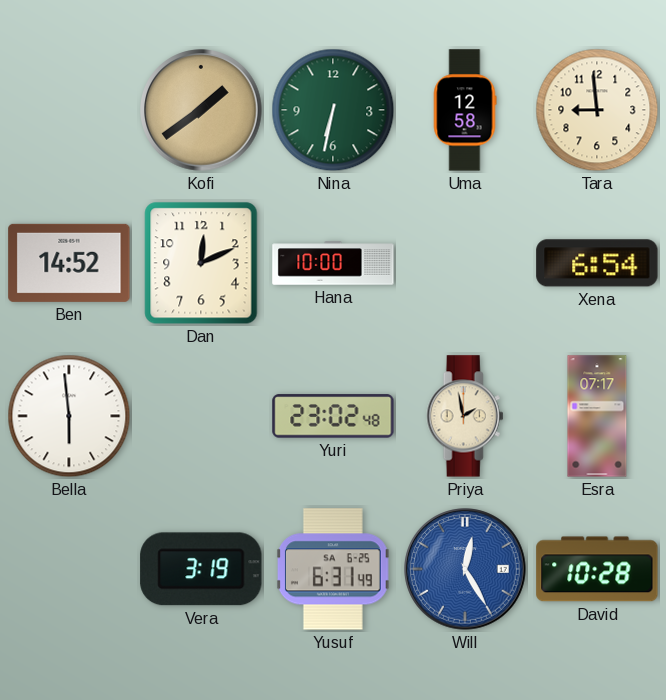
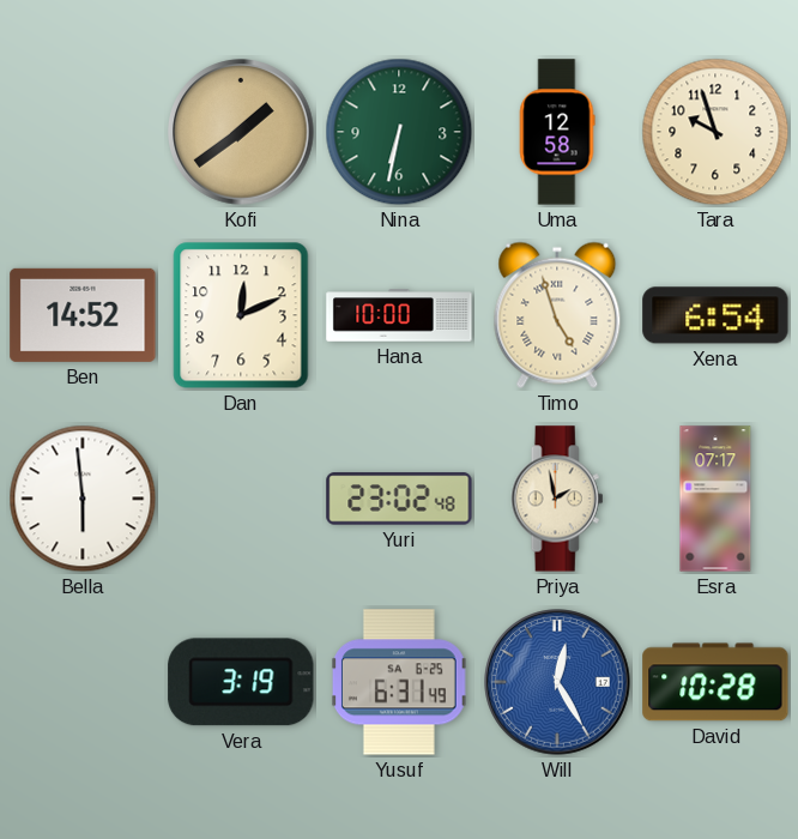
Tara: 8:59 -> 9:57 (715, 132)
Timo: none -> 4:57 (557, 315)
